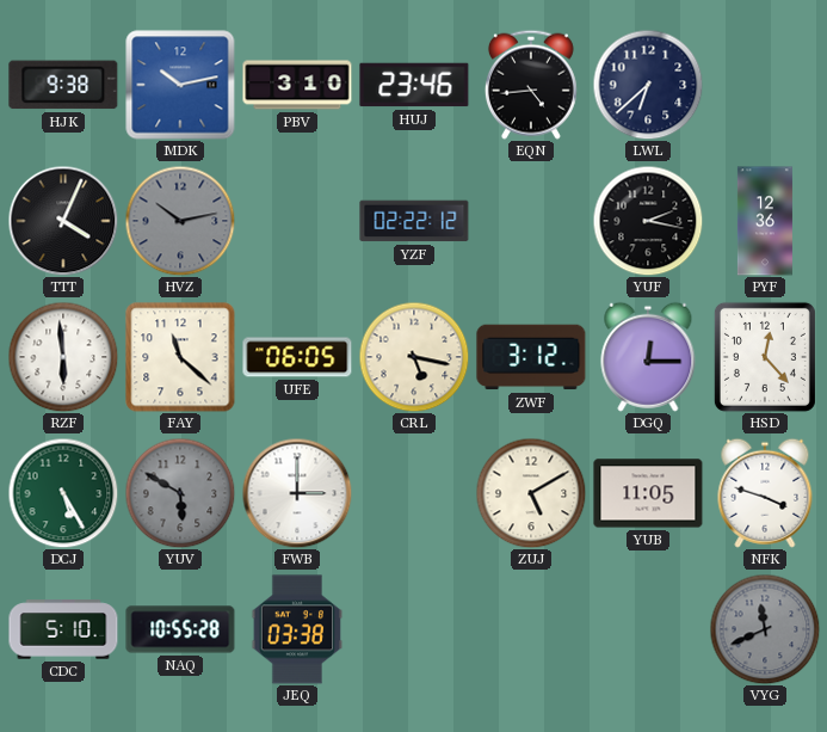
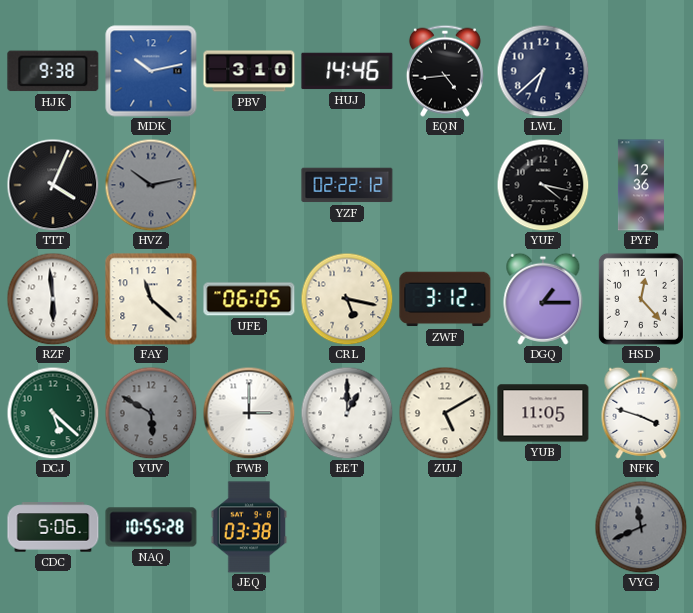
HUJ: 23:46 -> 14:46 (347, 71)
YUF: 2:17 -> 4:17 (543, 185)
DGQ: 12:15 -> 1:15 (543, 299)
DCJ: 5:25 -> 5:22 (53, 413)
EET: none -> 1:00 (347, 413)
CDC: 5:10 -> 5:06 (53, 527)
